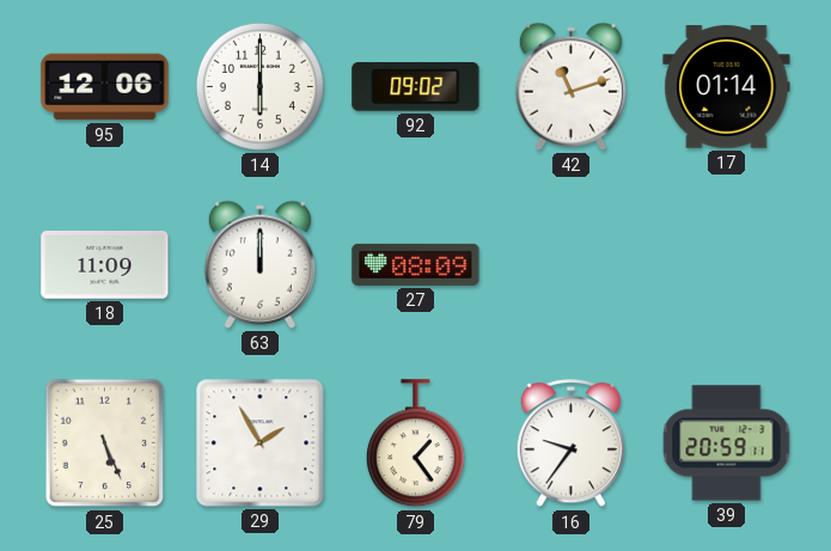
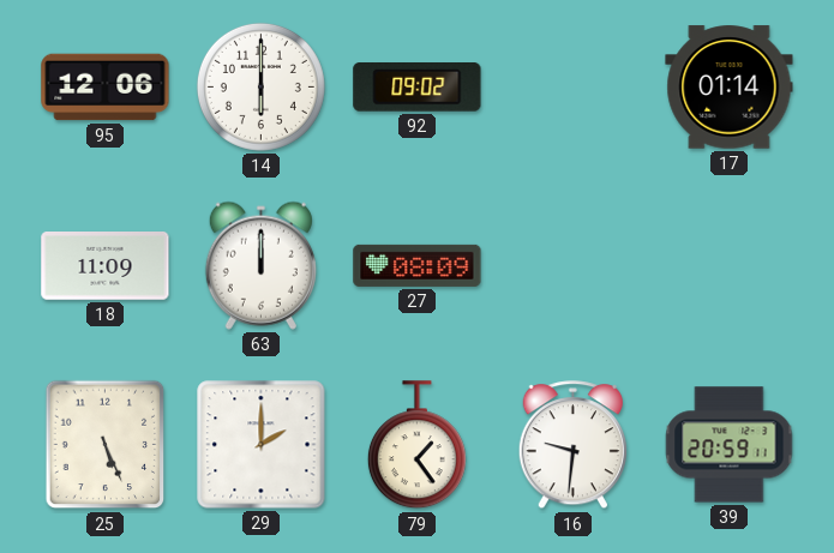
42: 11:12 -> none (570, 86)
29: 1:55 -> 2:00 (262, 445)
16: 9:36 -> 9:31 (572, 445)
